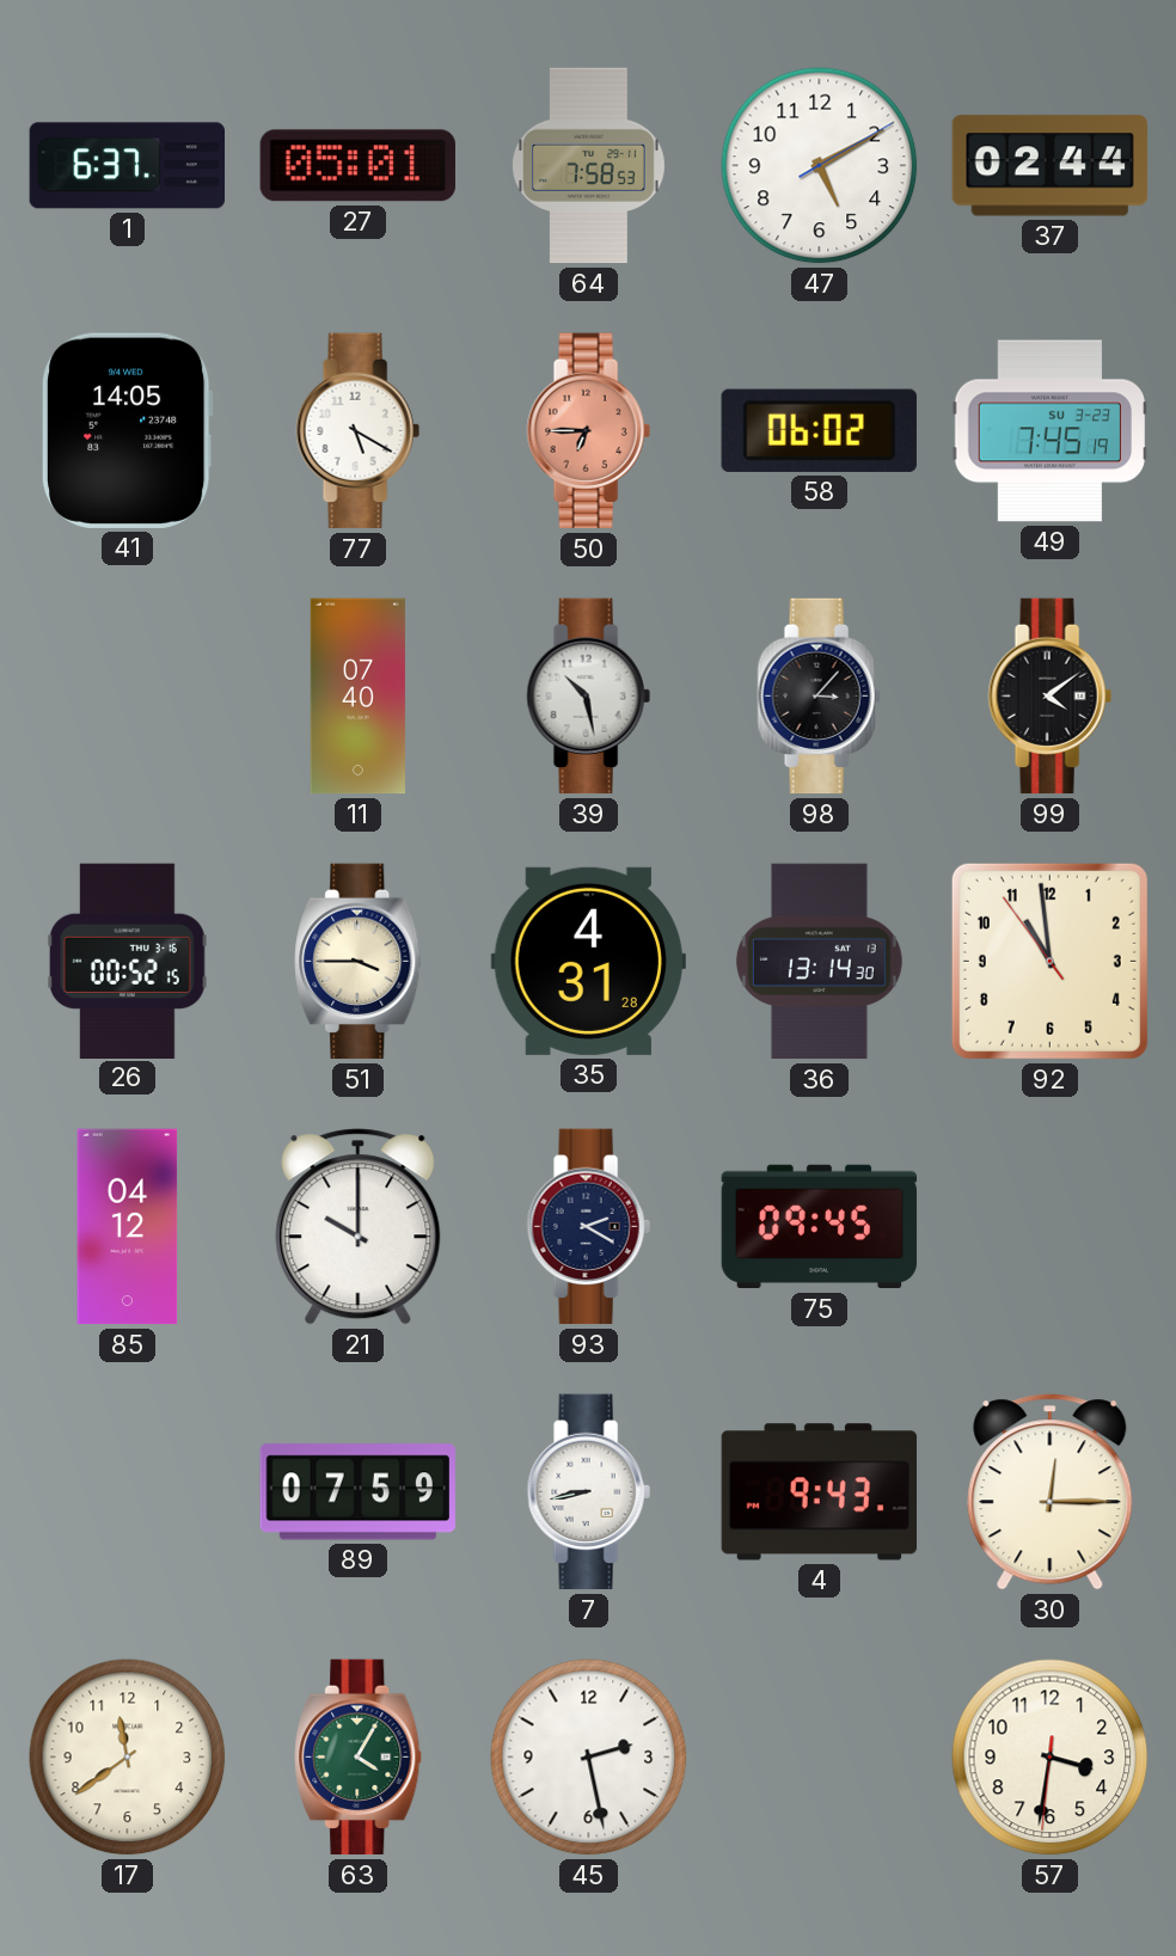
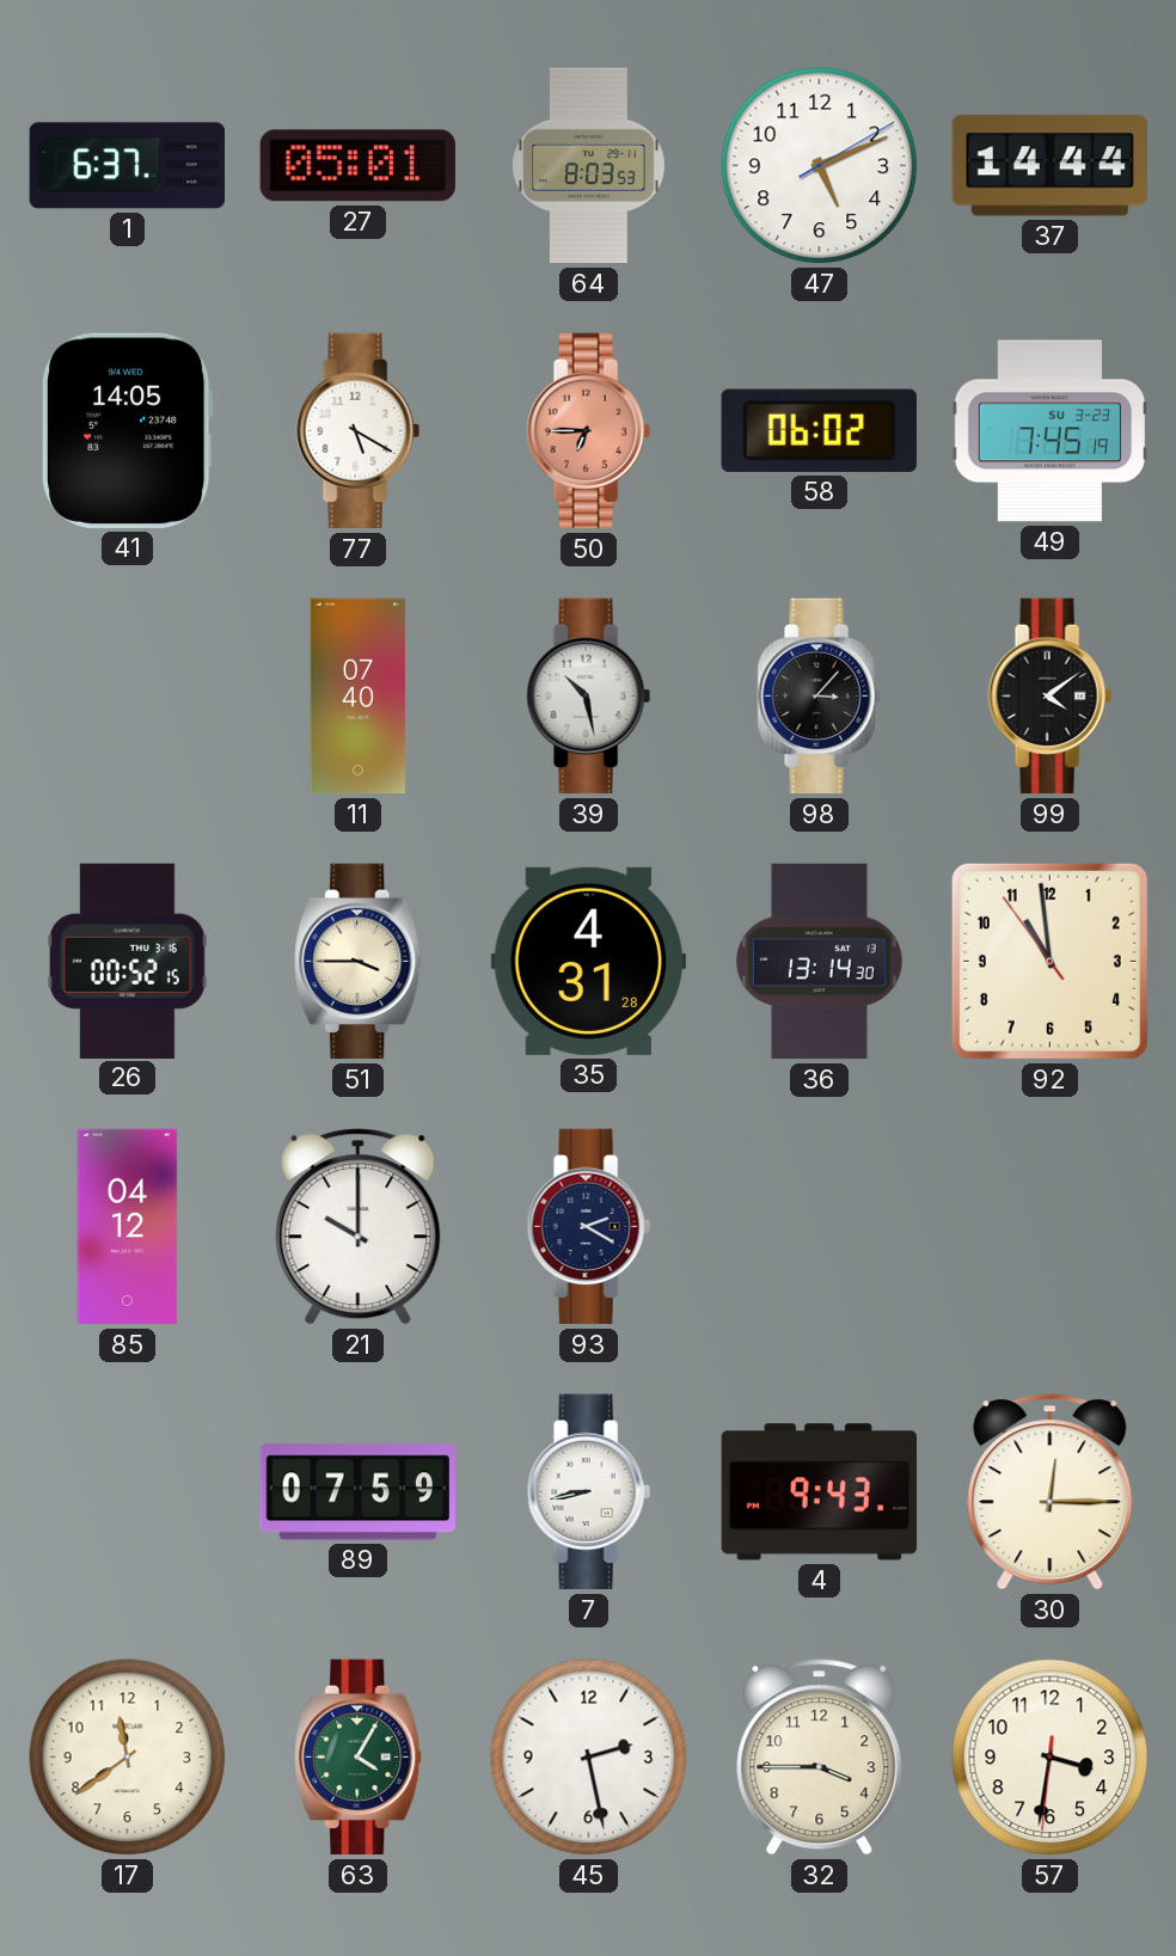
64: 7:58 -> 8:03 (589, 166)
47: 5:10 -> 5:11 (820, 166)
37: 02:44 -> 14:44 (1049, 166)
75: 09:45 -> none (820, 1227)
32: none -> 3:45 (820, 1758)
